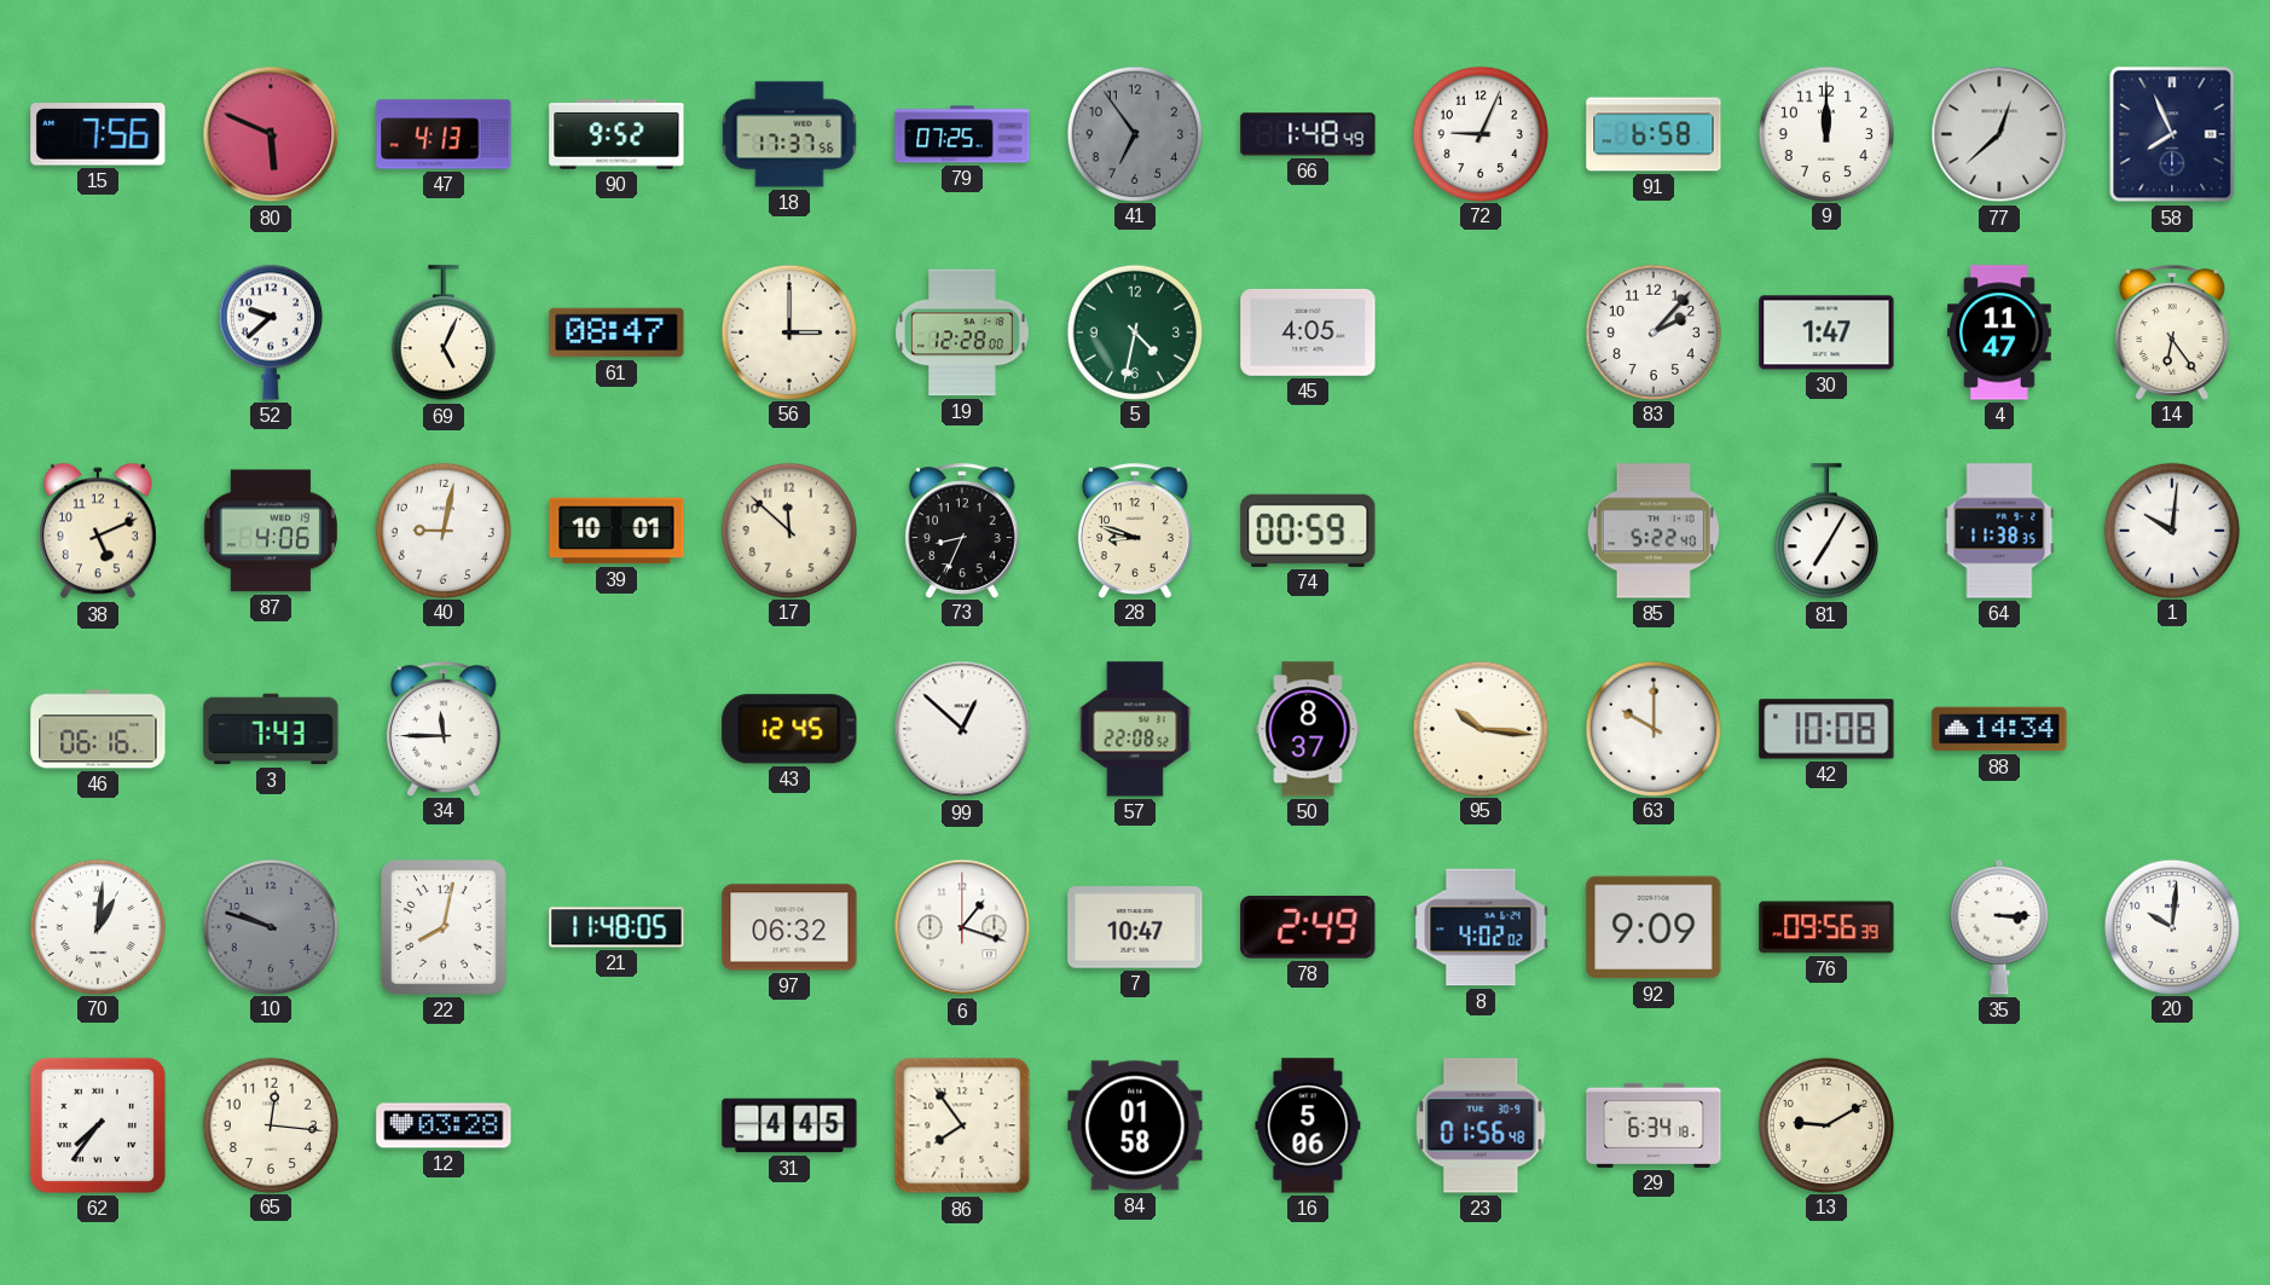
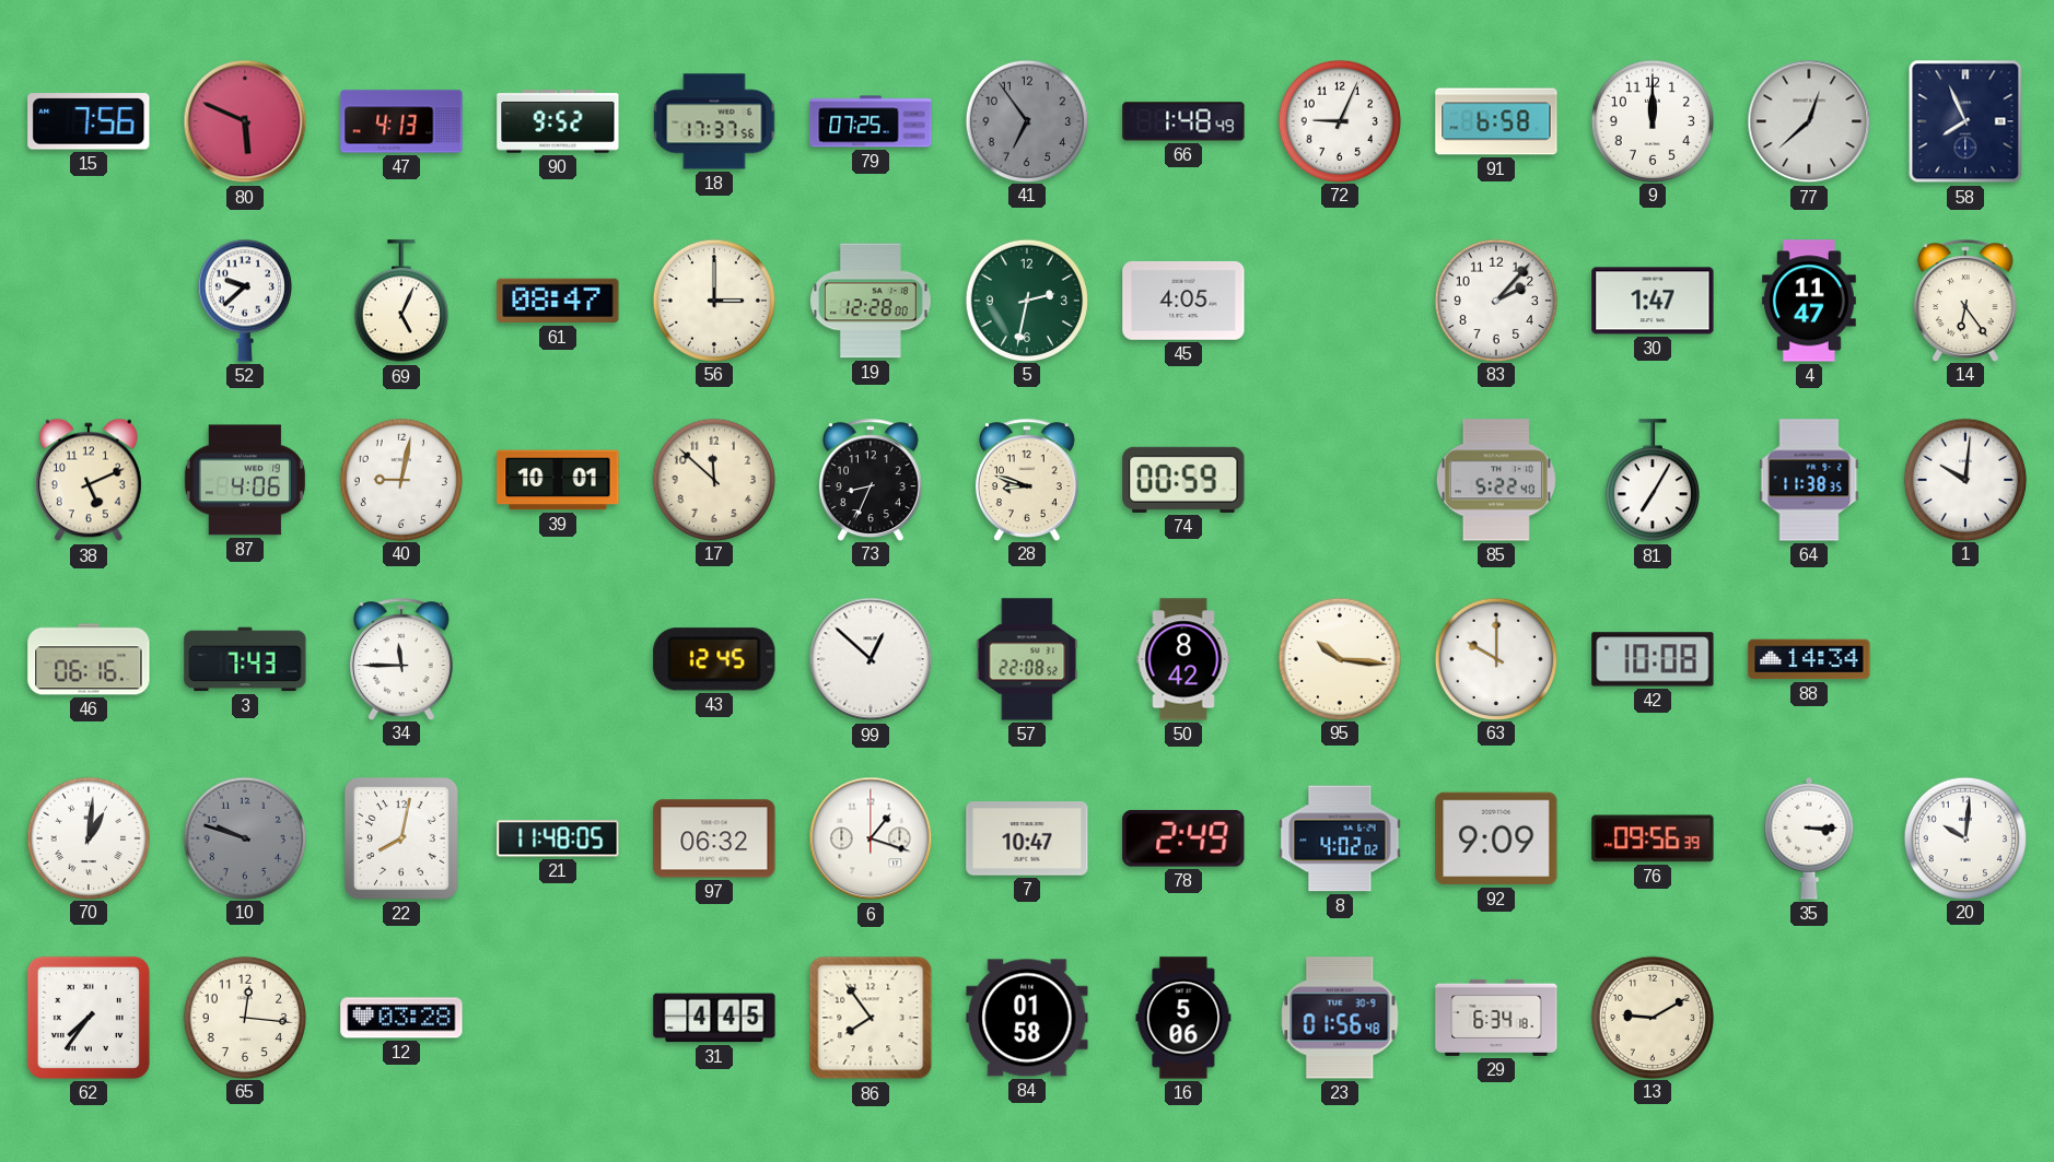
5: 4:32 -> 2:32 (1026, 300)
50: 8:37 -> 8:42 (1183, 659)
